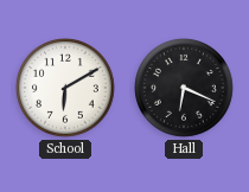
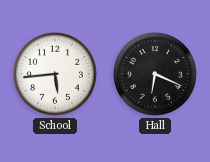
School: 6:10 -> 5:44 (56, 75)
